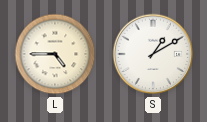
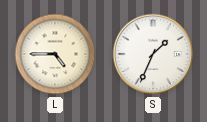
S: 1:10 -> 1:34 (153, 54)
